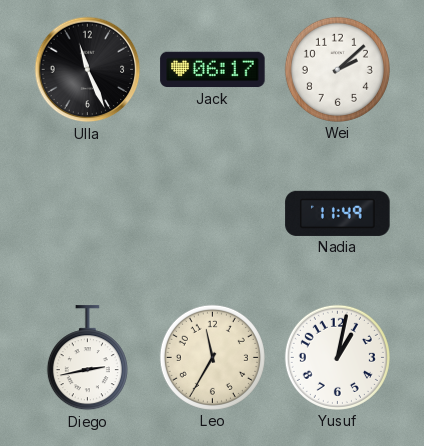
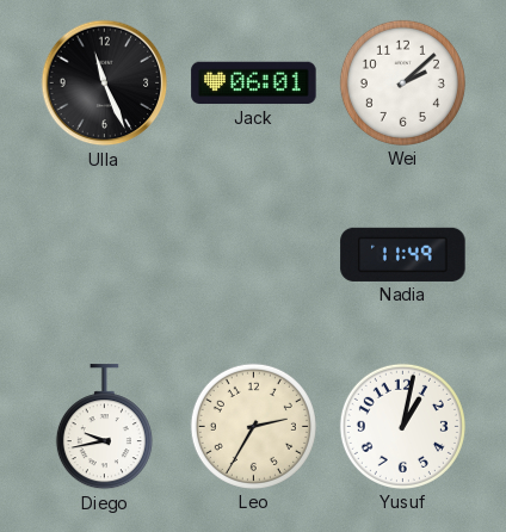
Jack: 06:17 -> 06:01 (254, 83)
Diego: 2:43 -> 9:43 (104, 427)
Leo: 11:35 -> 2:35 (253, 426)
